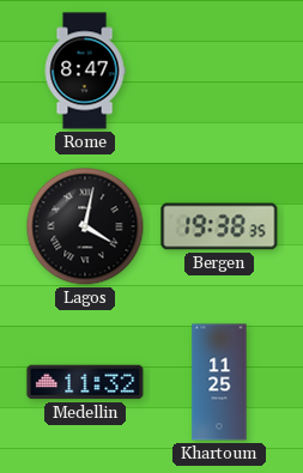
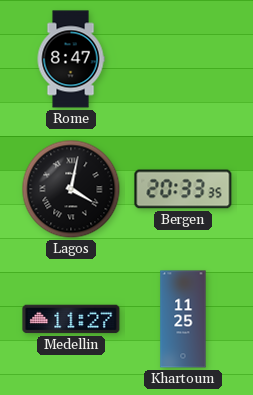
Bergen: 19:38 -> 20:33 (183, 189)
Medellin: 11:32 -> 11:27 (71, 319)
